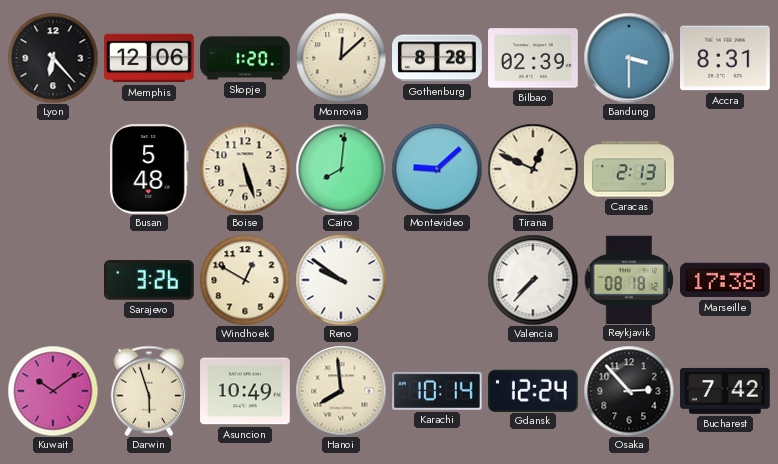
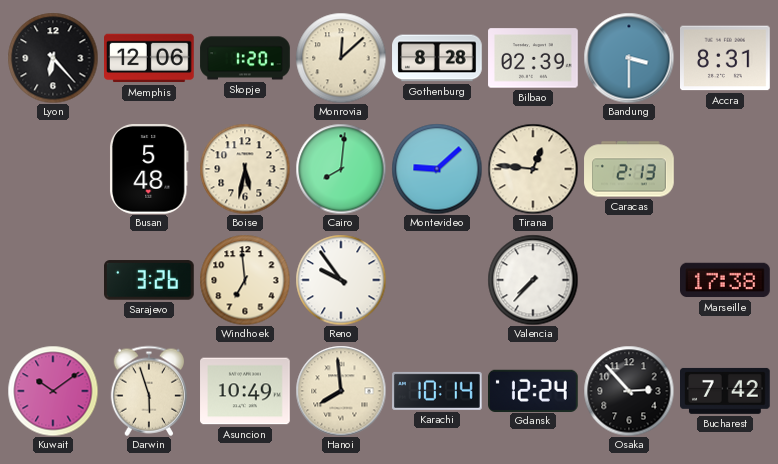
Boise: 5:27 -> 5:32 (245, 169)
Tirana: 12:49 -> 12:46 (533, 169)
Windhoek: 12:50 -> 6:59 (245, 280)
Reno: 9:51 -> 9:54 (341, 280)
Reykjavik: 08:18 -> none (628, 279)
